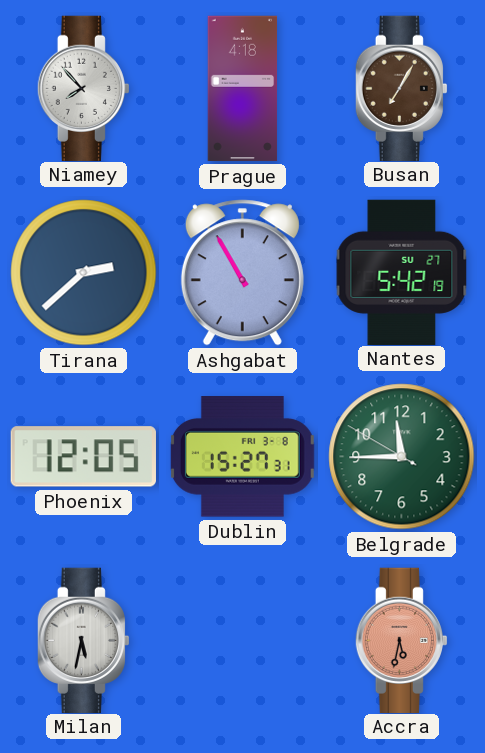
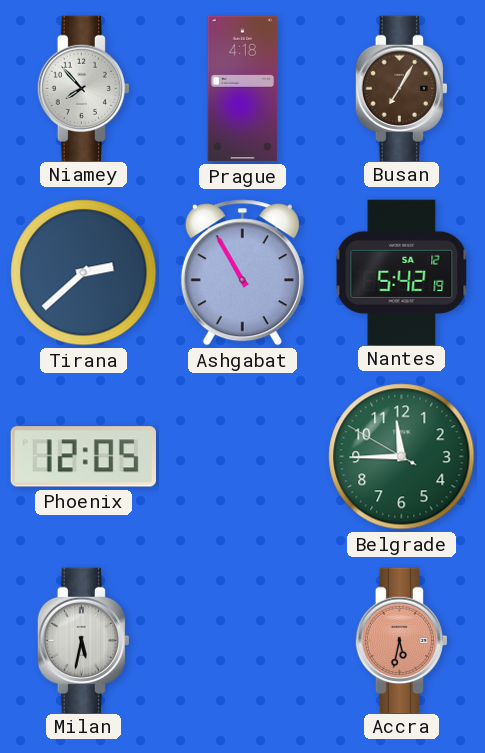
Nantes date: SU 27 -> SA 12 (402, 272)
Dublin: 15:27 -> none (242, 457)
